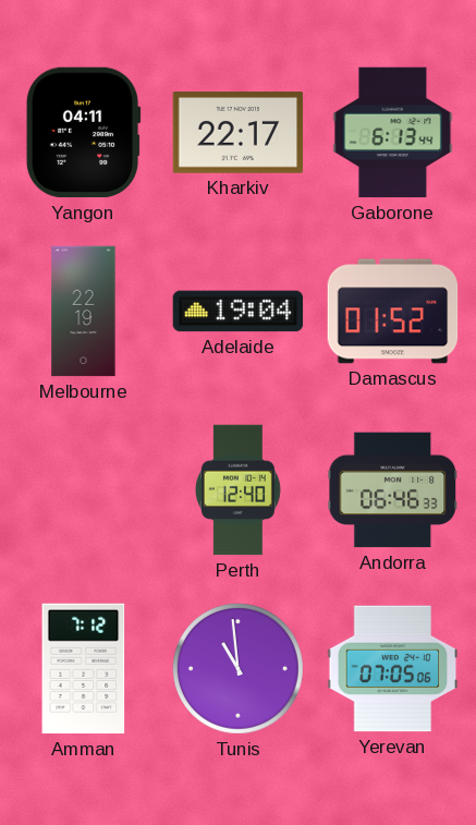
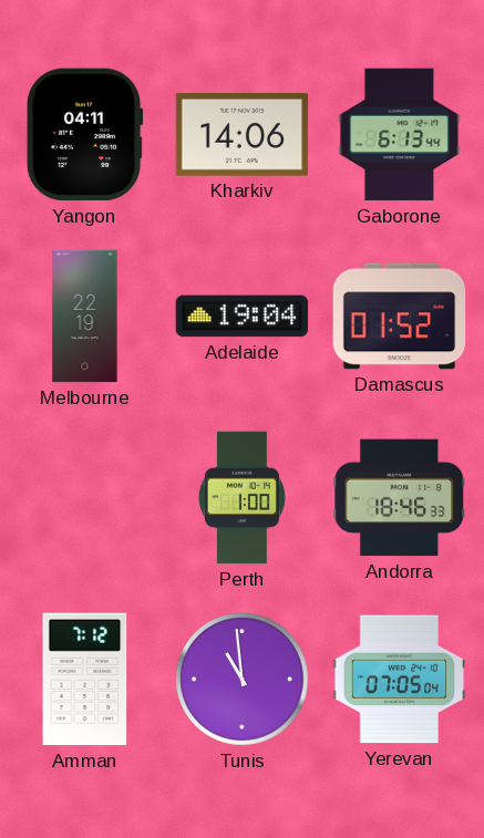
Kharkiv: 22:17 -> 14:06 (243, 135)
Perth: 12:40 -> 1:00 (241, 498)
Andorra: 06:46 -> 18:46 (400, 498)
Yerevan: 07:05:06 -> 07:05:04 (400, 680)
